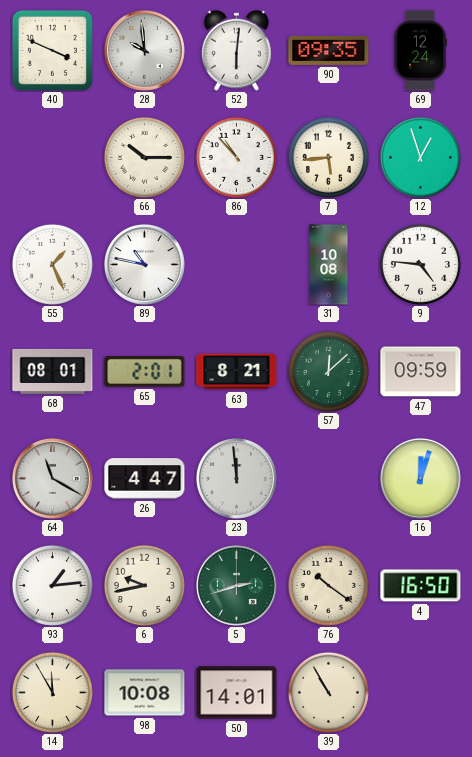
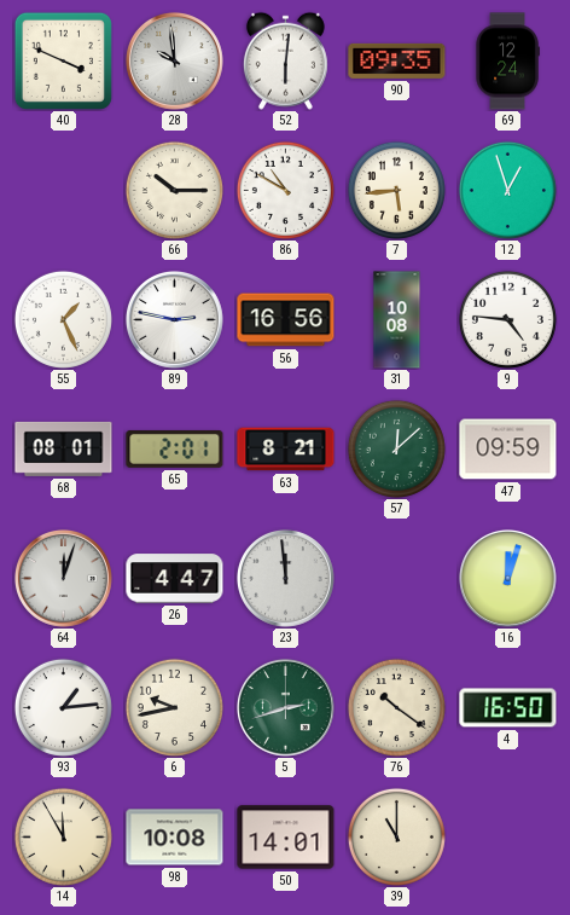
86: 10:53 -> 10:50 (285, 190)
89: 10:47 -> 2:47 (174, 319)
56: none -> 16:56 (286, 320)
64: 11:20 -> 12:03 (63, 578)
39: 10:55 -> 11:00 (396, 836)
